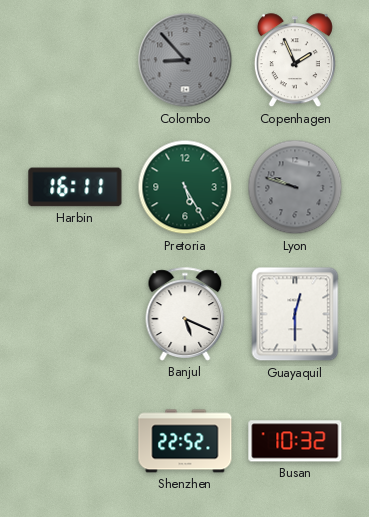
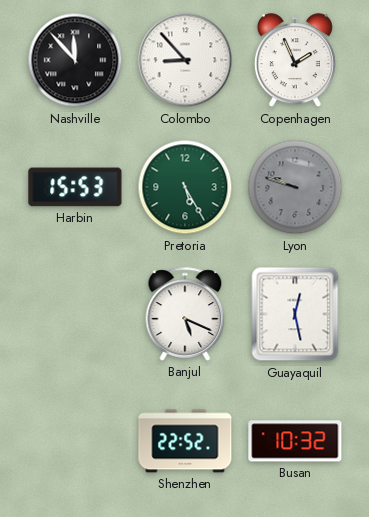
Nashville: none -> 11:53 (75, 60)
Colombo dial: grey -> white (185, 60)
Harbin: 16:11 -> 15:53 (75, 187)
Guayaquil: 12:30 -> 12:28 (295, 314)
